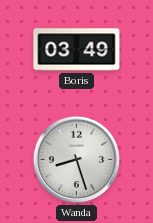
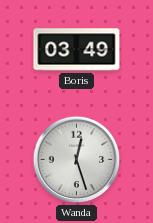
Wanda: 8:27 -> 12:27 (77, 160)
